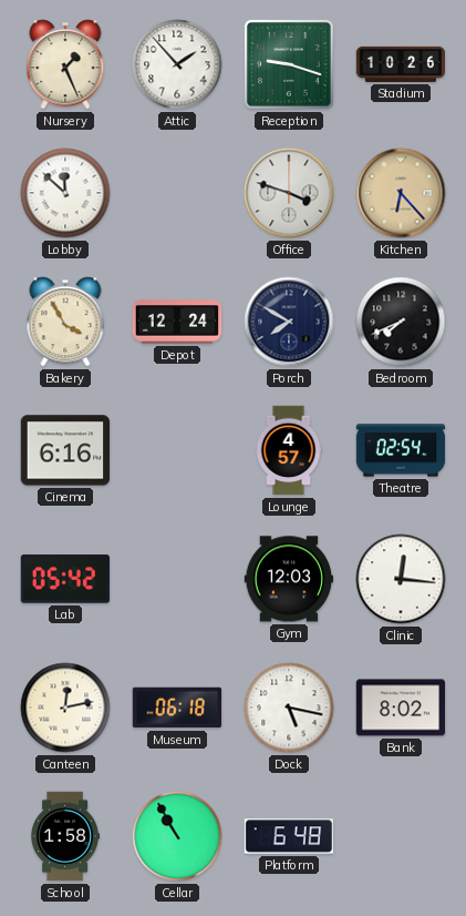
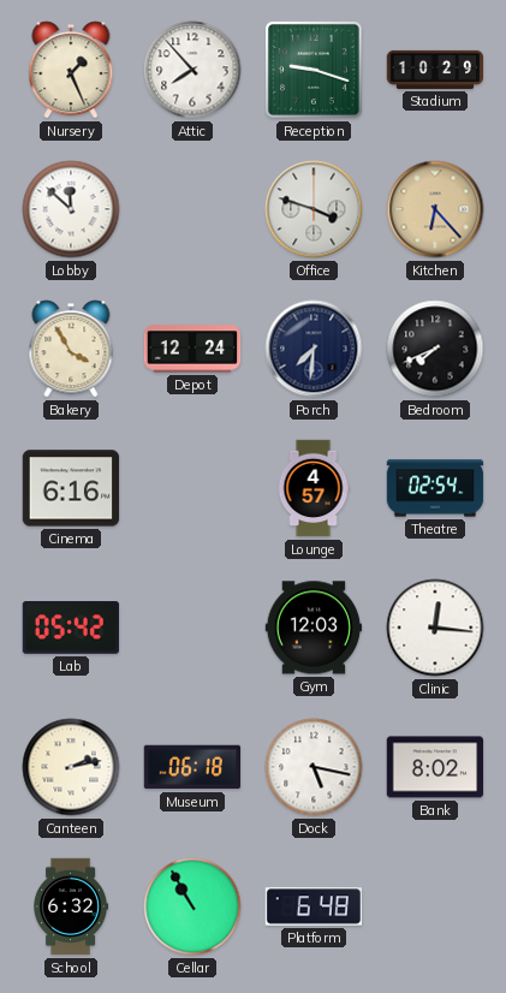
Attic: 1:53 -> 7:53 (192, 70)
Stadium: 10:26 -> 10:29 (435, 70)
Porch: 7:50 -> 7:31 (314, 349)
Canteen: 12:13 -> 2:13 (71, 767)
School: 1:58 -> 6:32 (70, 906)
